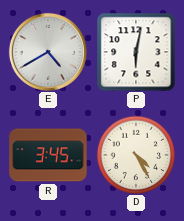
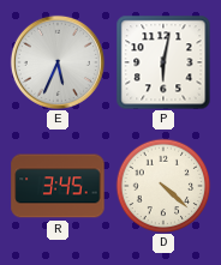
E: 4:40 -> 5:34 (58, 62)
D: 4:25 -> 4:22 (163, 186)
